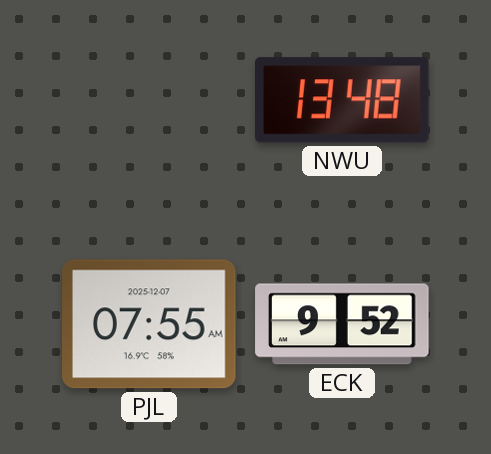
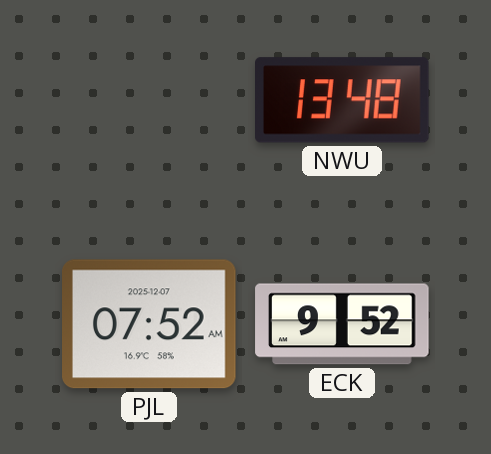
PJL: 07:55 -> 07:52 (150, 324)
